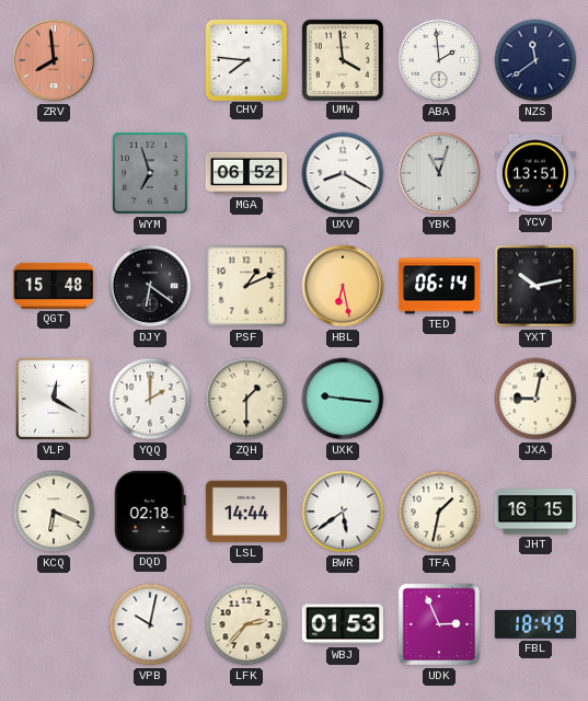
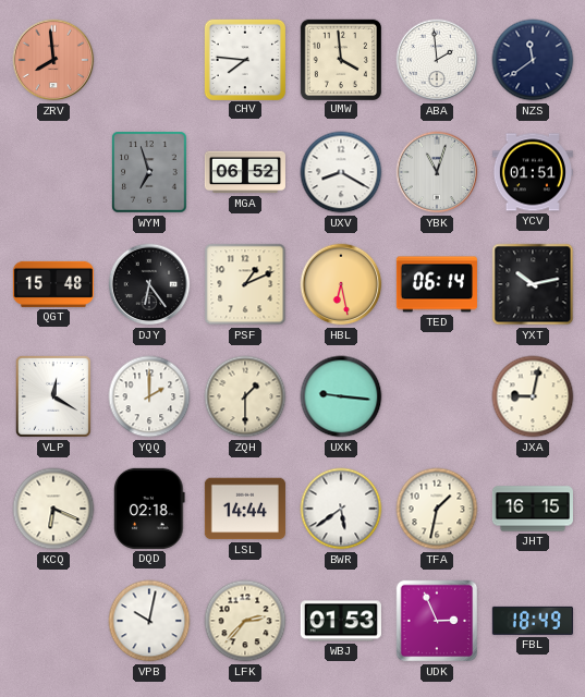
YCV: 13:51 -> 01:51 (533, 172)
DJY: 6:21 -> 6:24 (149, 284)
